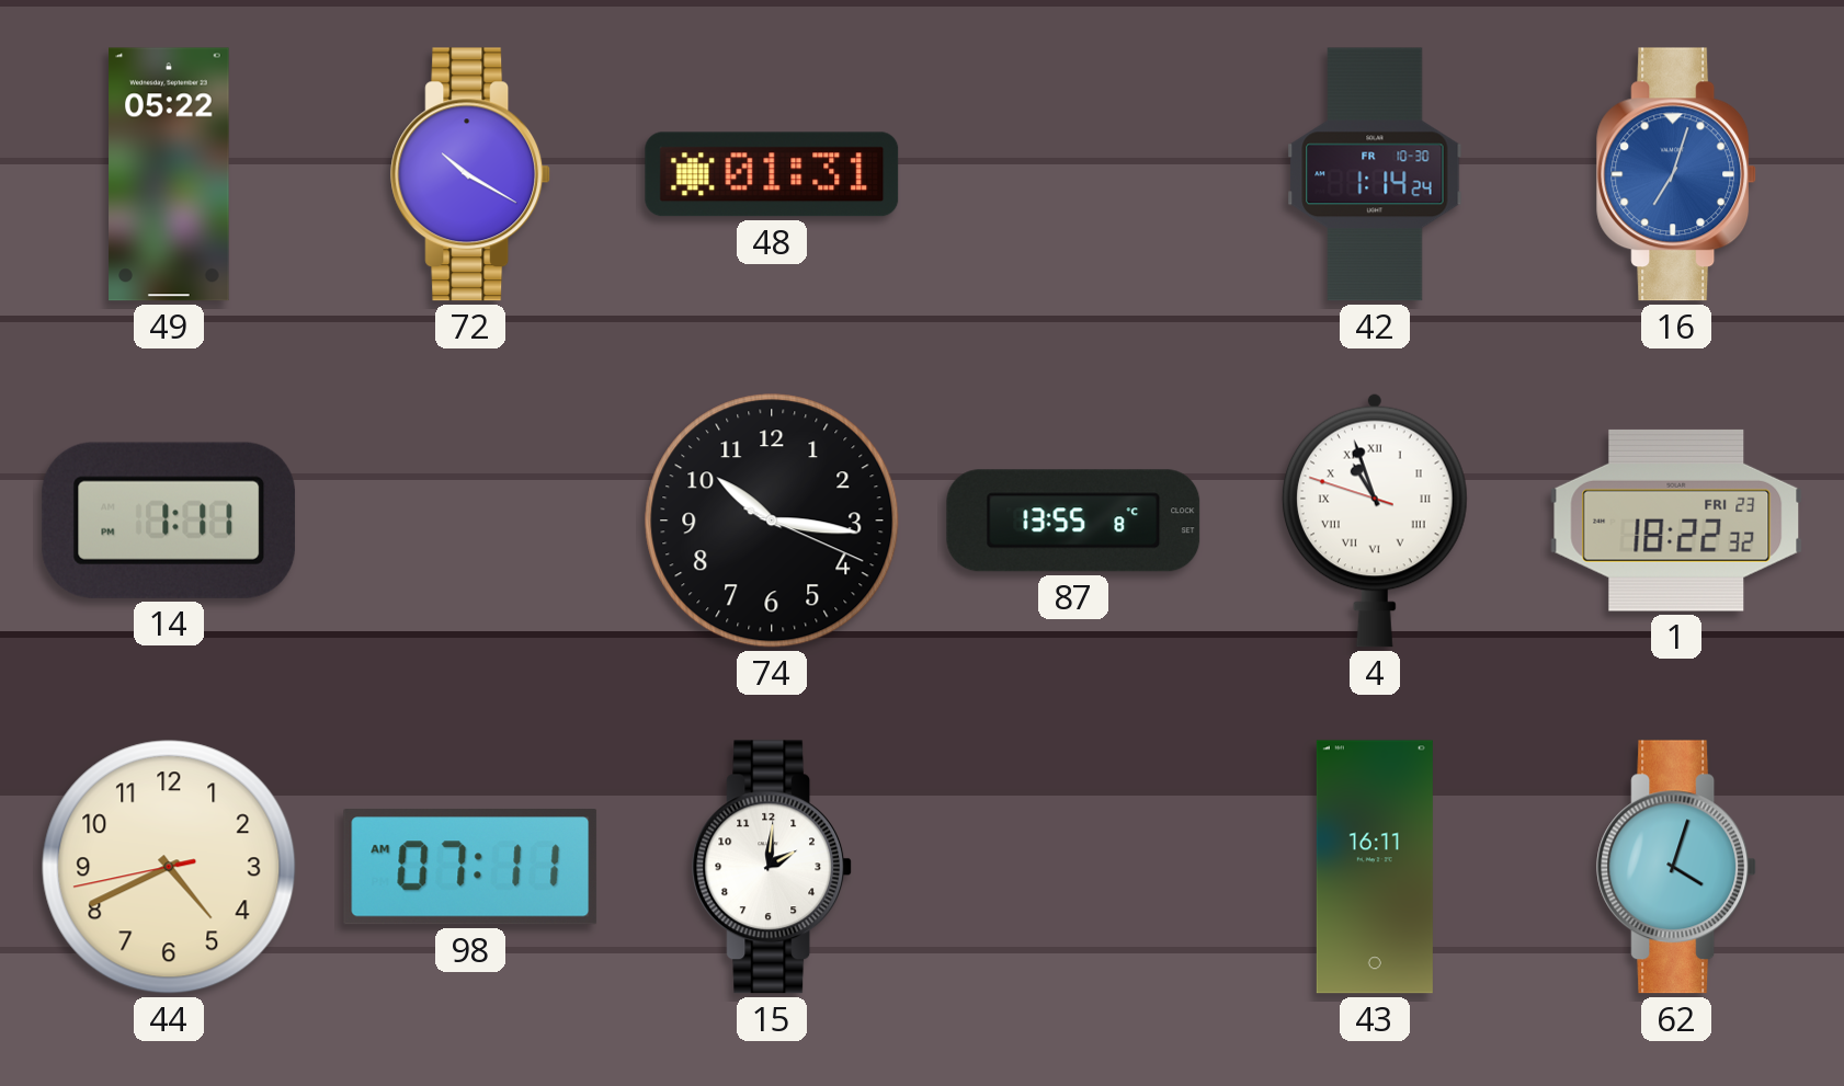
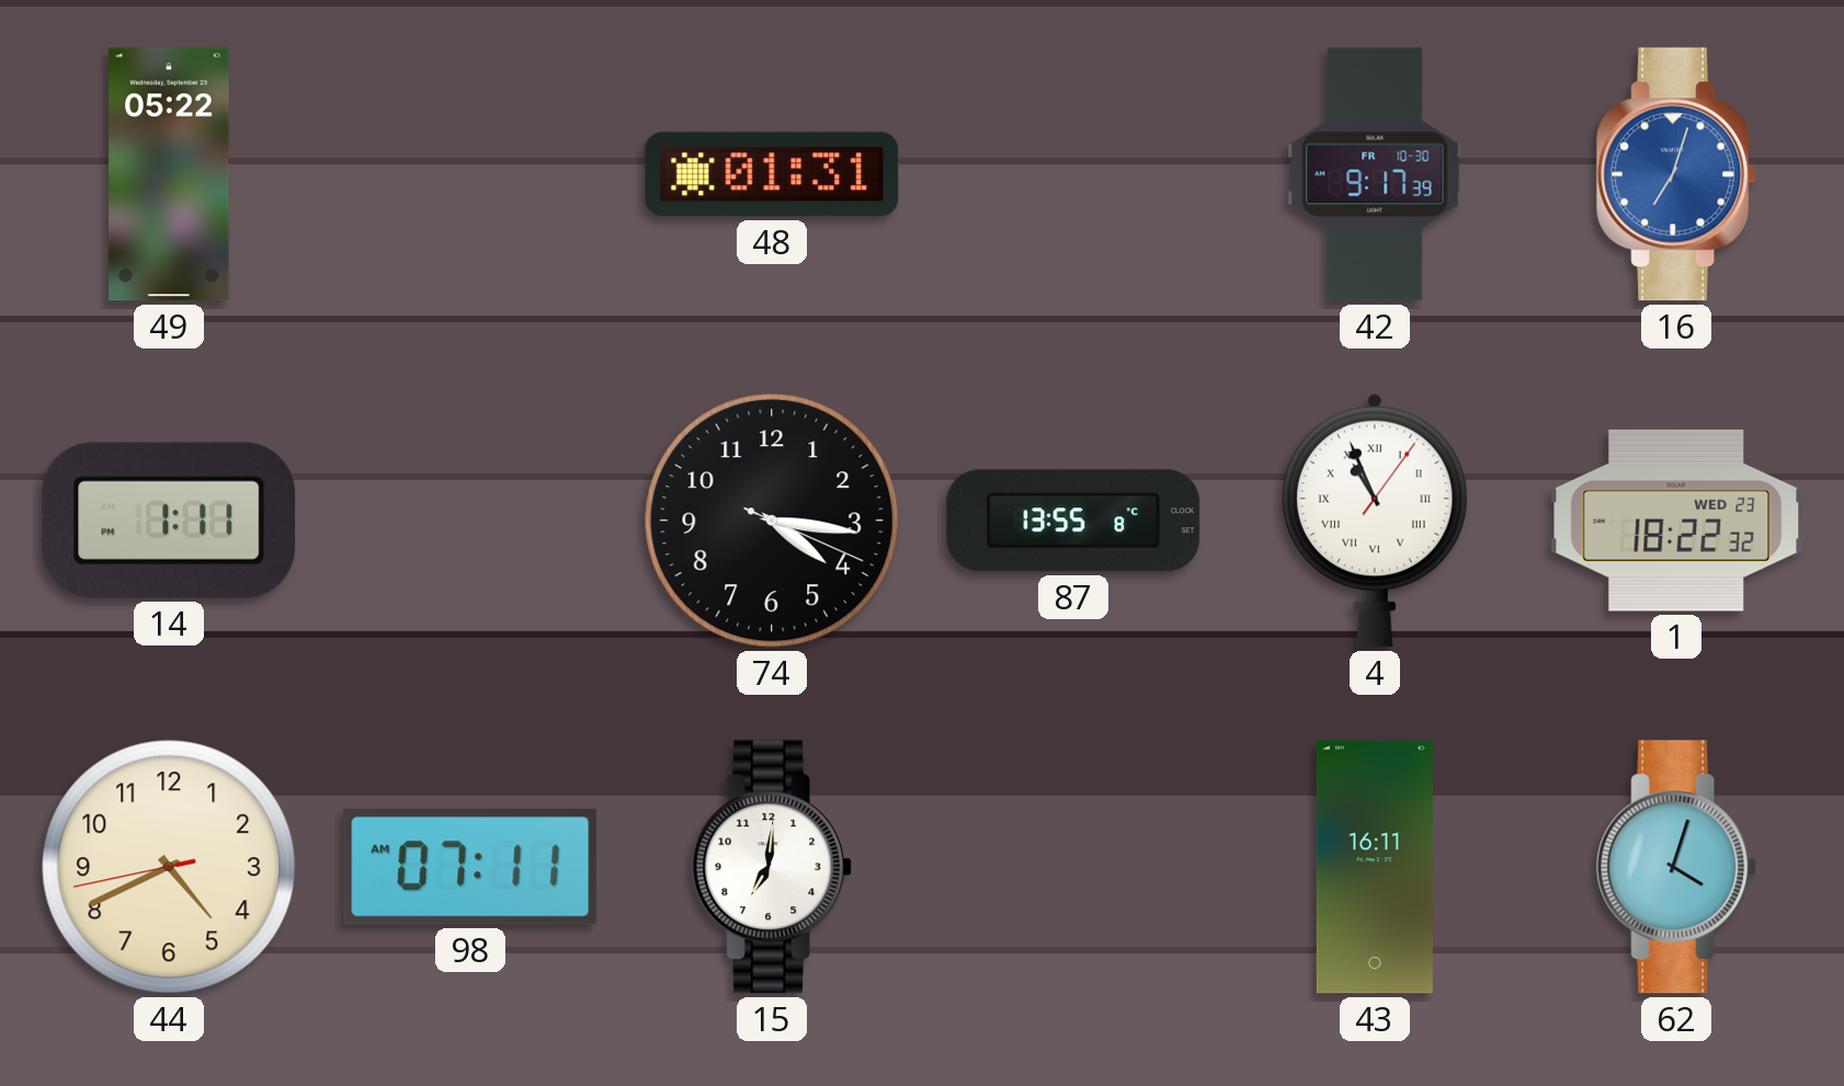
72: 10:20 -> none (471, 174)
42: 1:14 -> 9:17 (1375, 174)
74: 10:16 -> 4:16 (772, 521)
4: 10:56:48 -> 10:56:06 (1375, 521)
1 date: FRI 23 -> WED 23 (1676, 521)
15: 2:01 -> 7:01 (773, 867)
